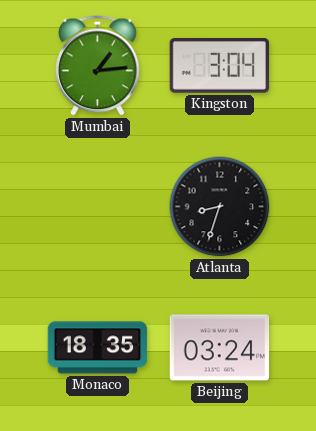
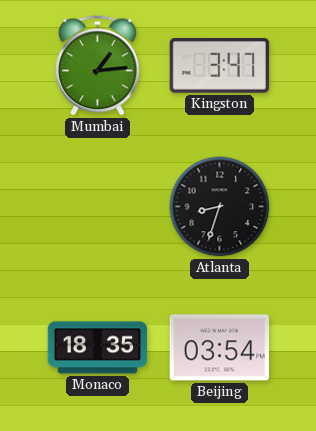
Kingston: 3:04 -> 3:47 (220, 66)
Beijing: 03:24 -> 03:54 (220, 348)
